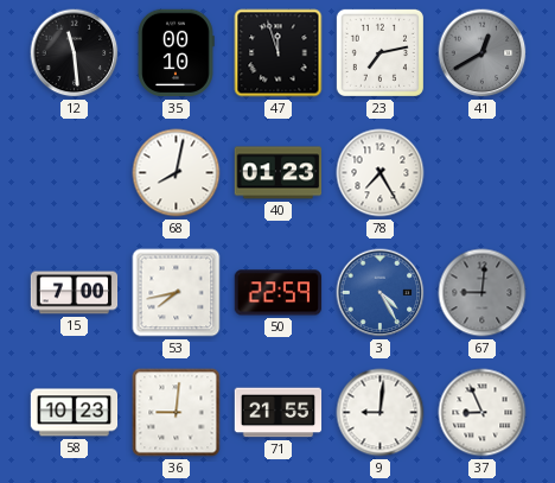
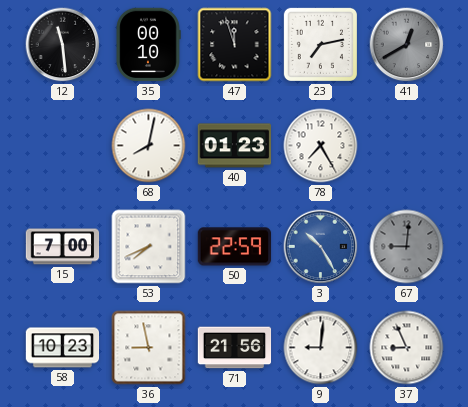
53: 7:43 -> 7:41 (149, 247)
3: 4:25 -> 10:25 (321, 247)
36: 9:01 -> 8:58 (149, 348)
71: 21:55 -> 21:56 (235, 348)
